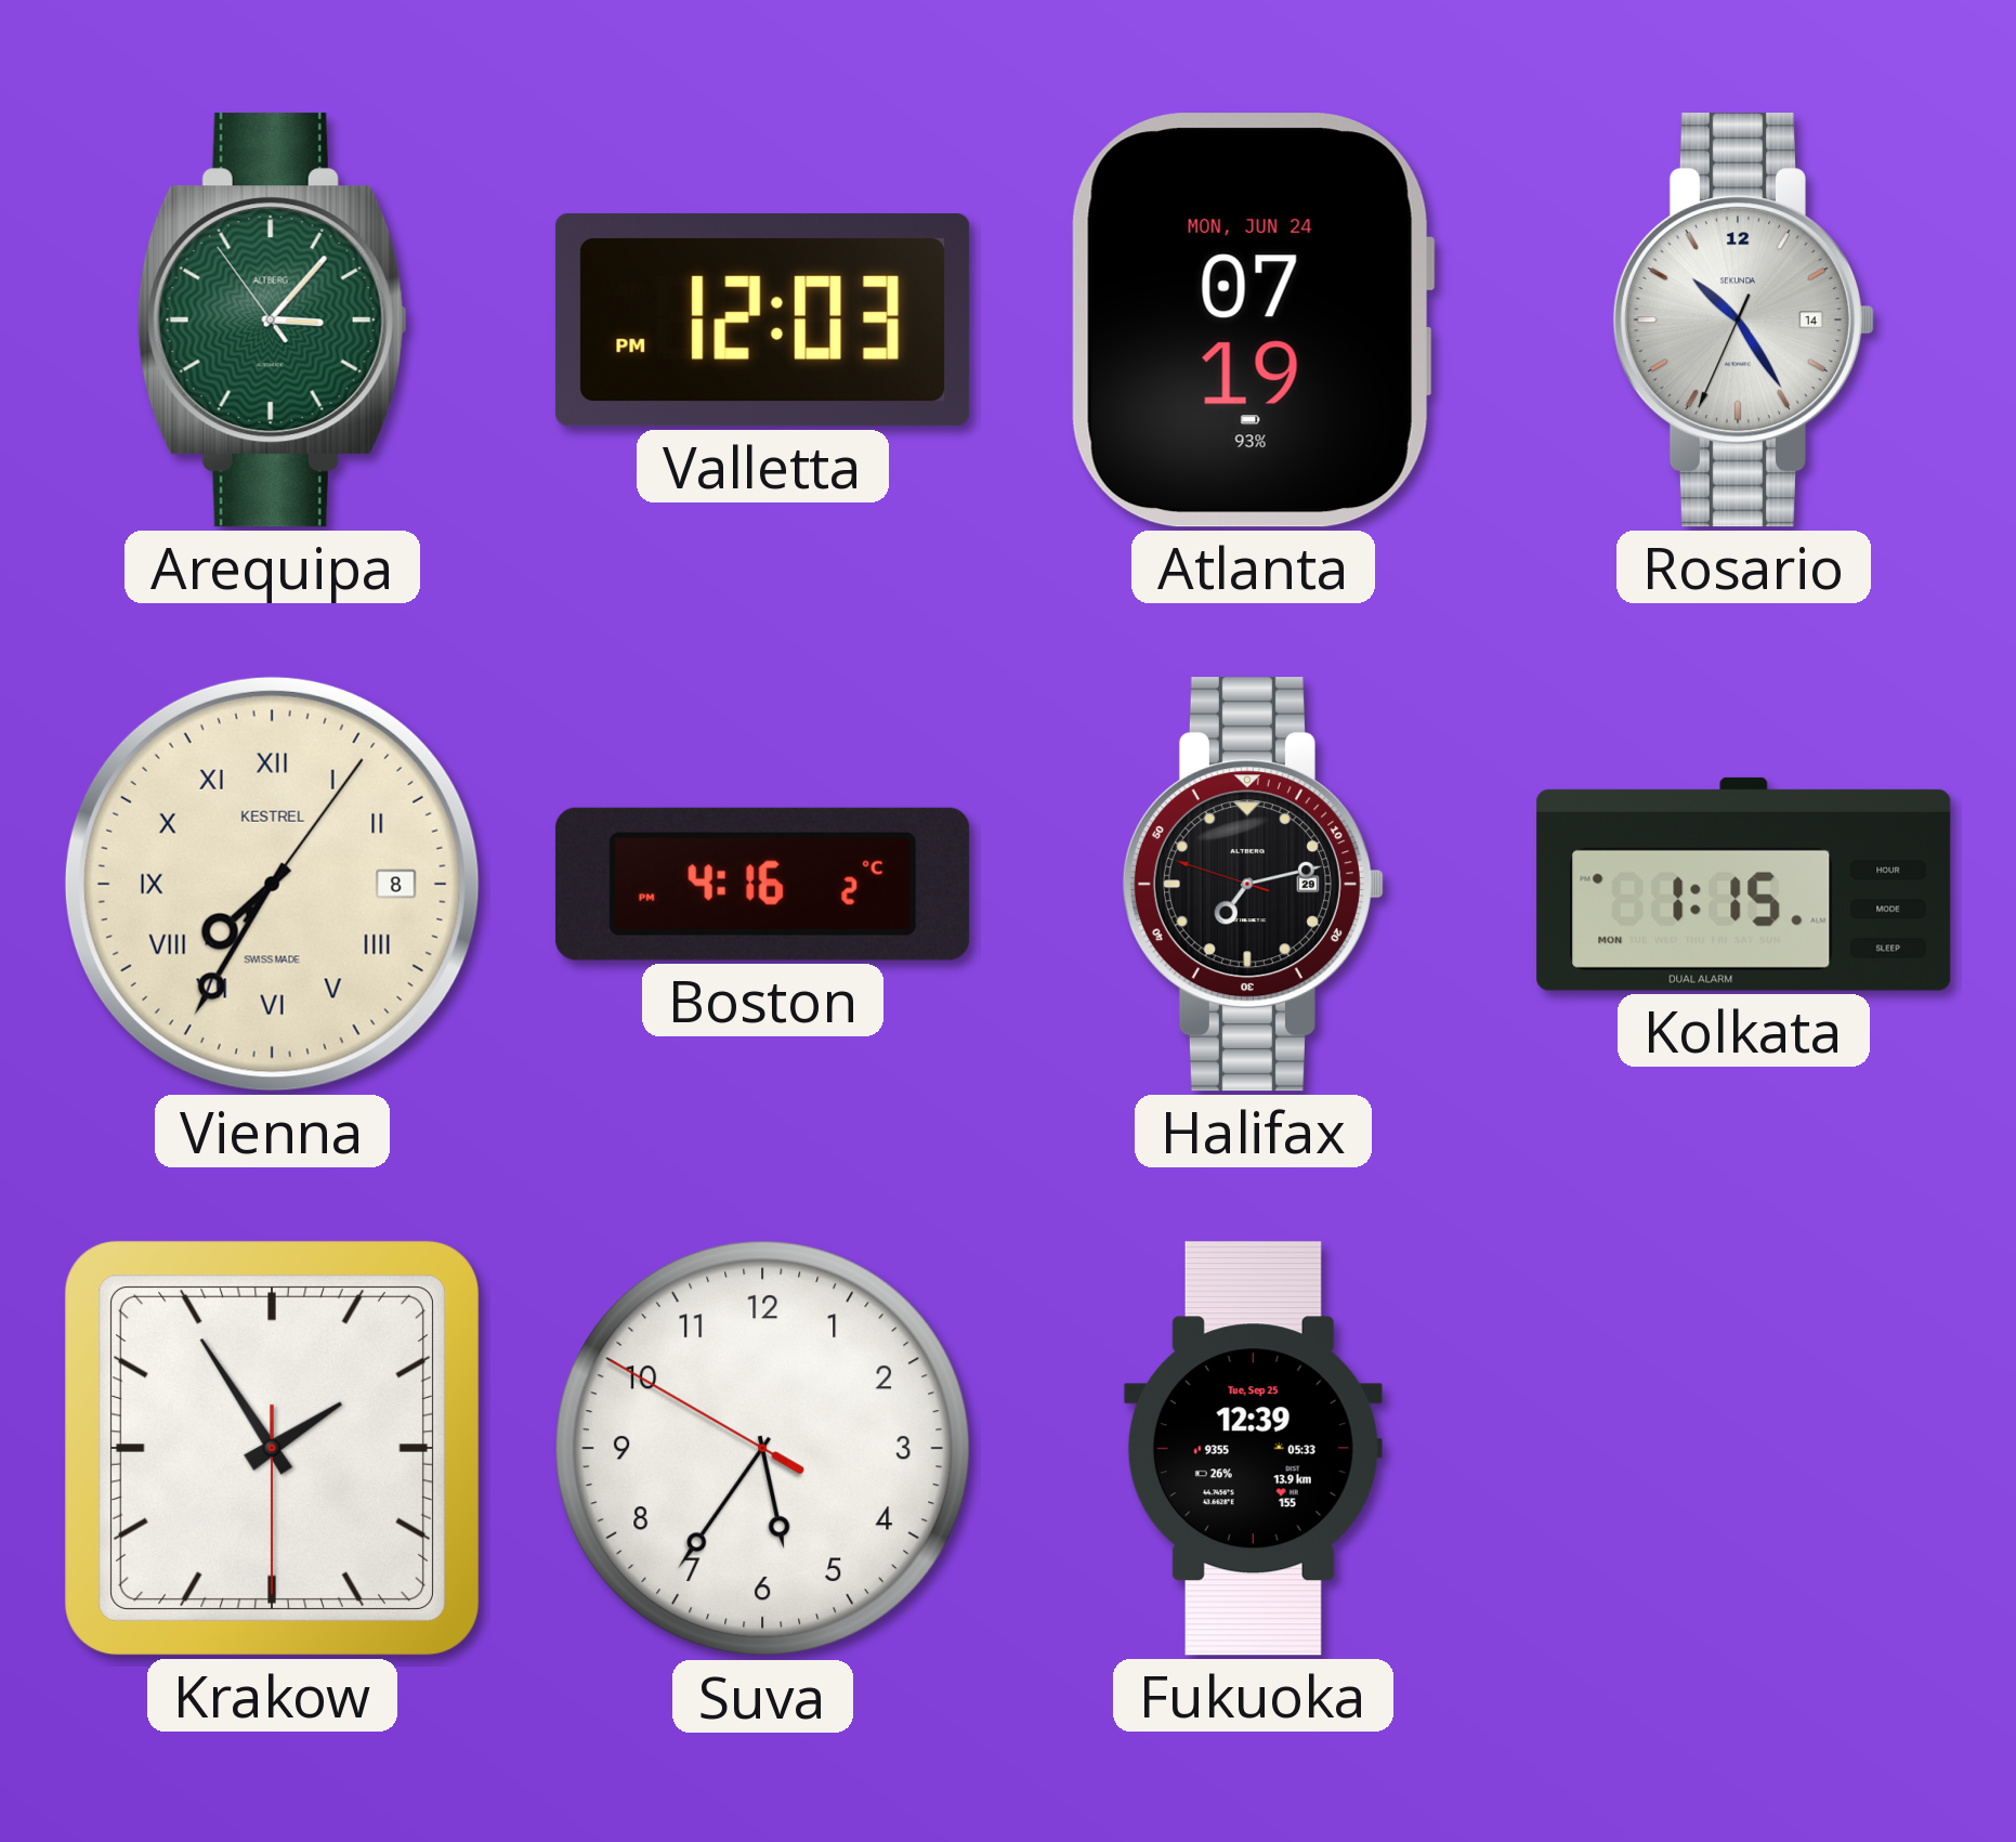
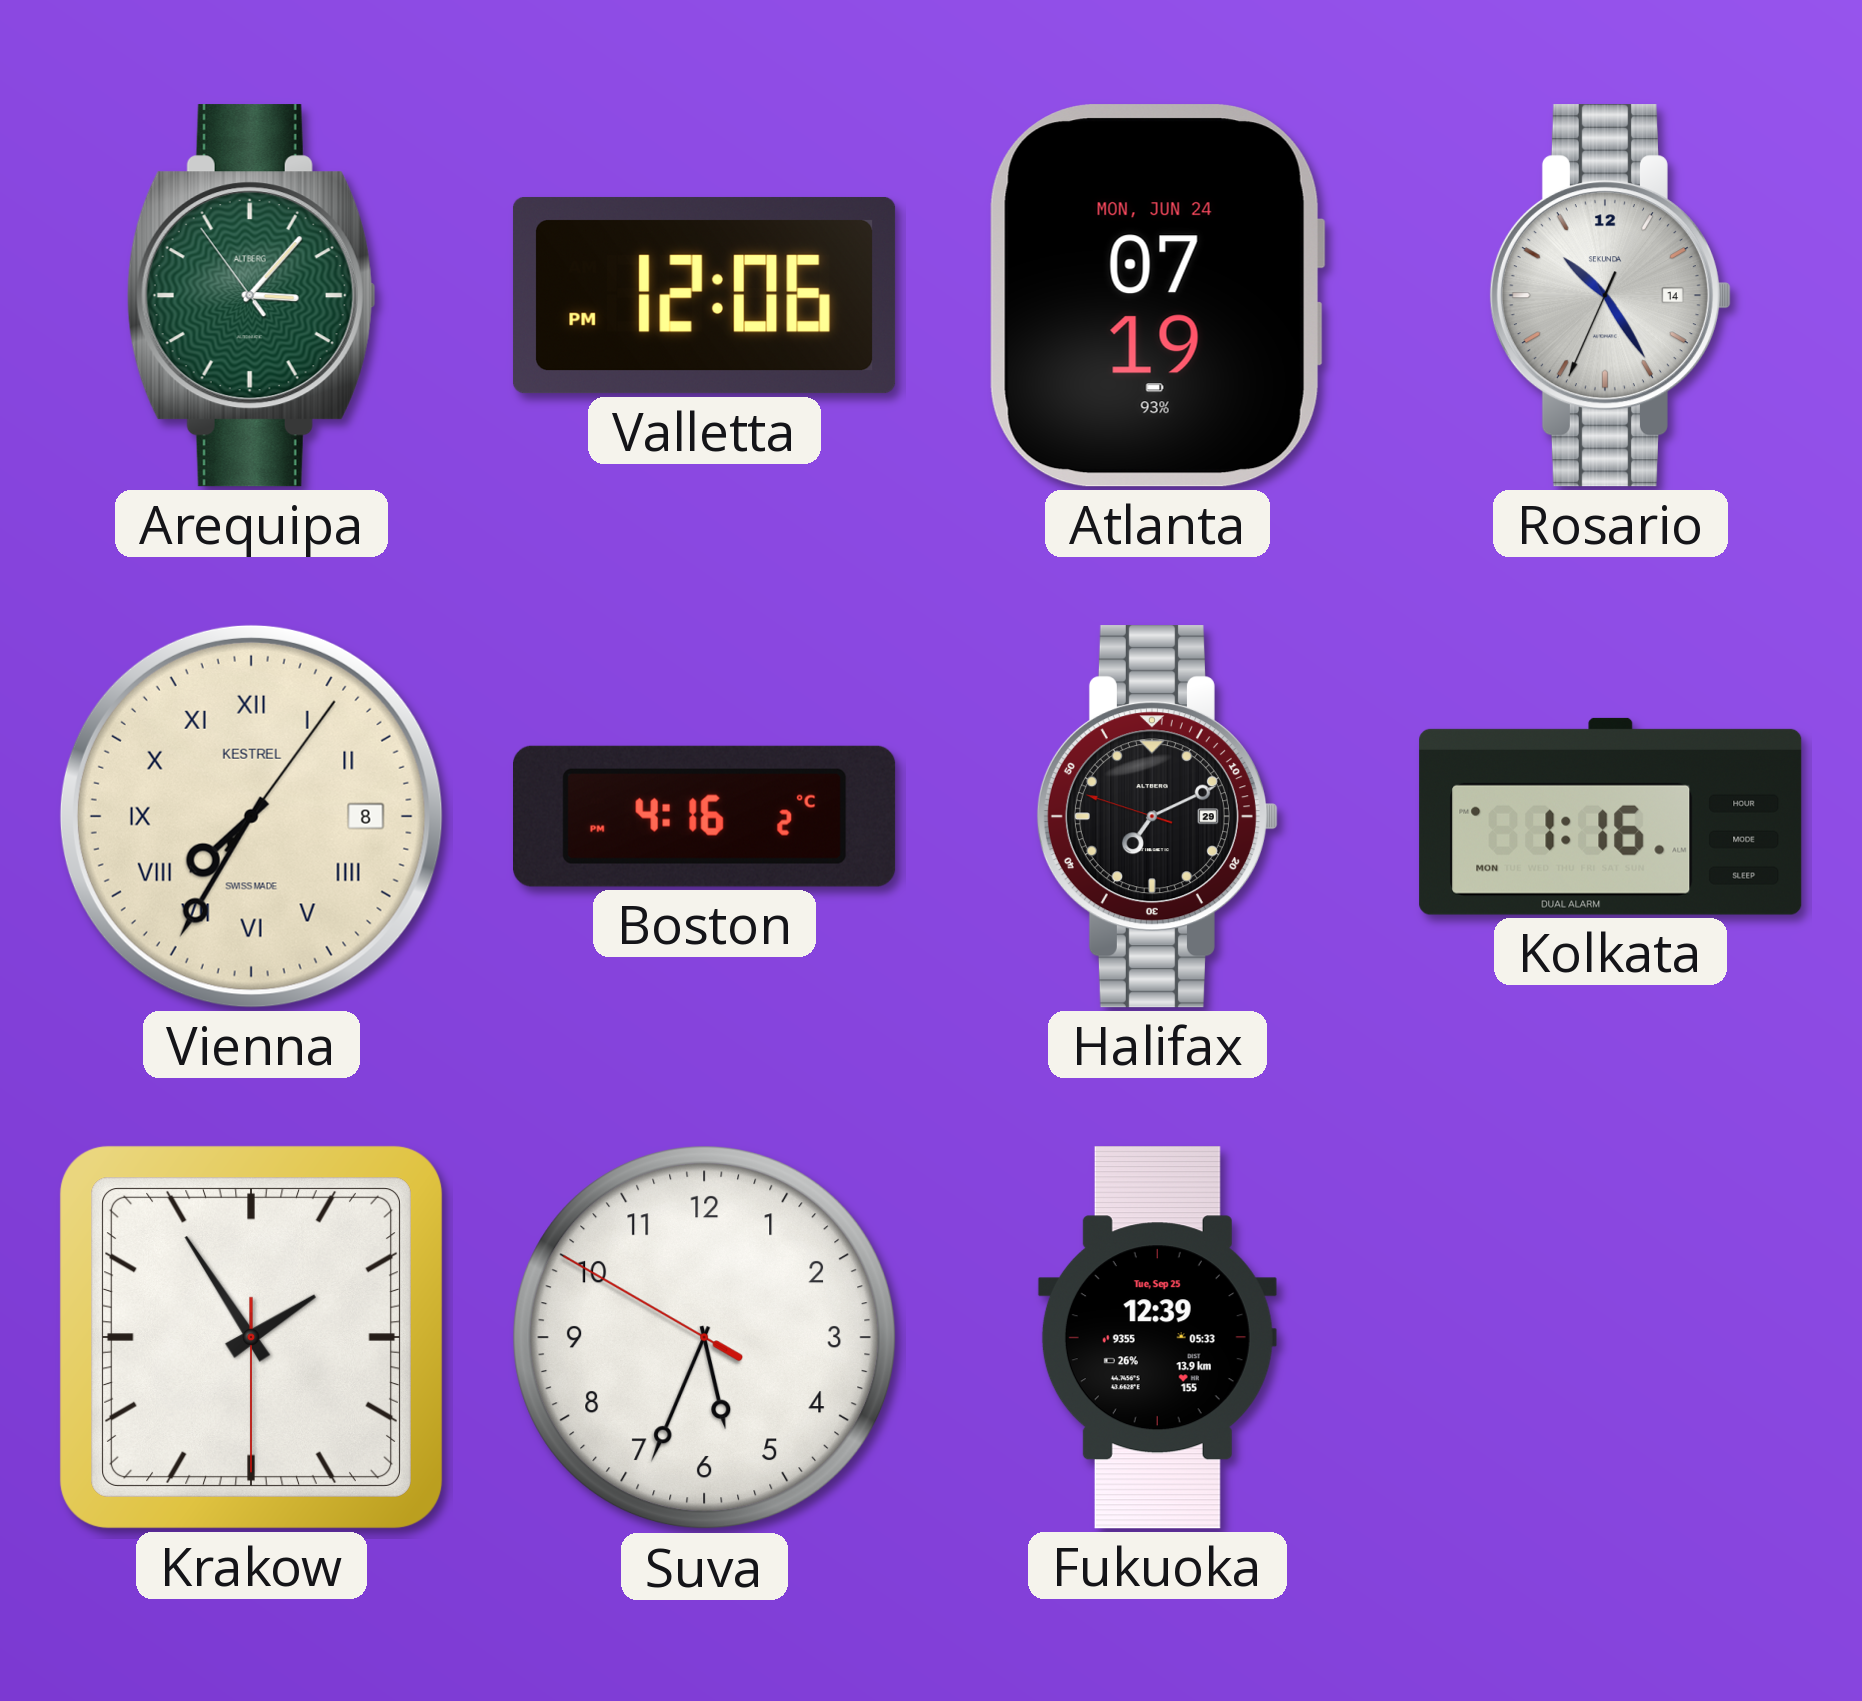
Valletta: 12:03 -> 12:06 (704, 295)
Halifax: 7:12 -> 7:10 (1157, 817)
Kolkata: 1:15 -> 1:16 (1611, 816)
Suva: 5:35 -> 5:33 (705, 1338)
